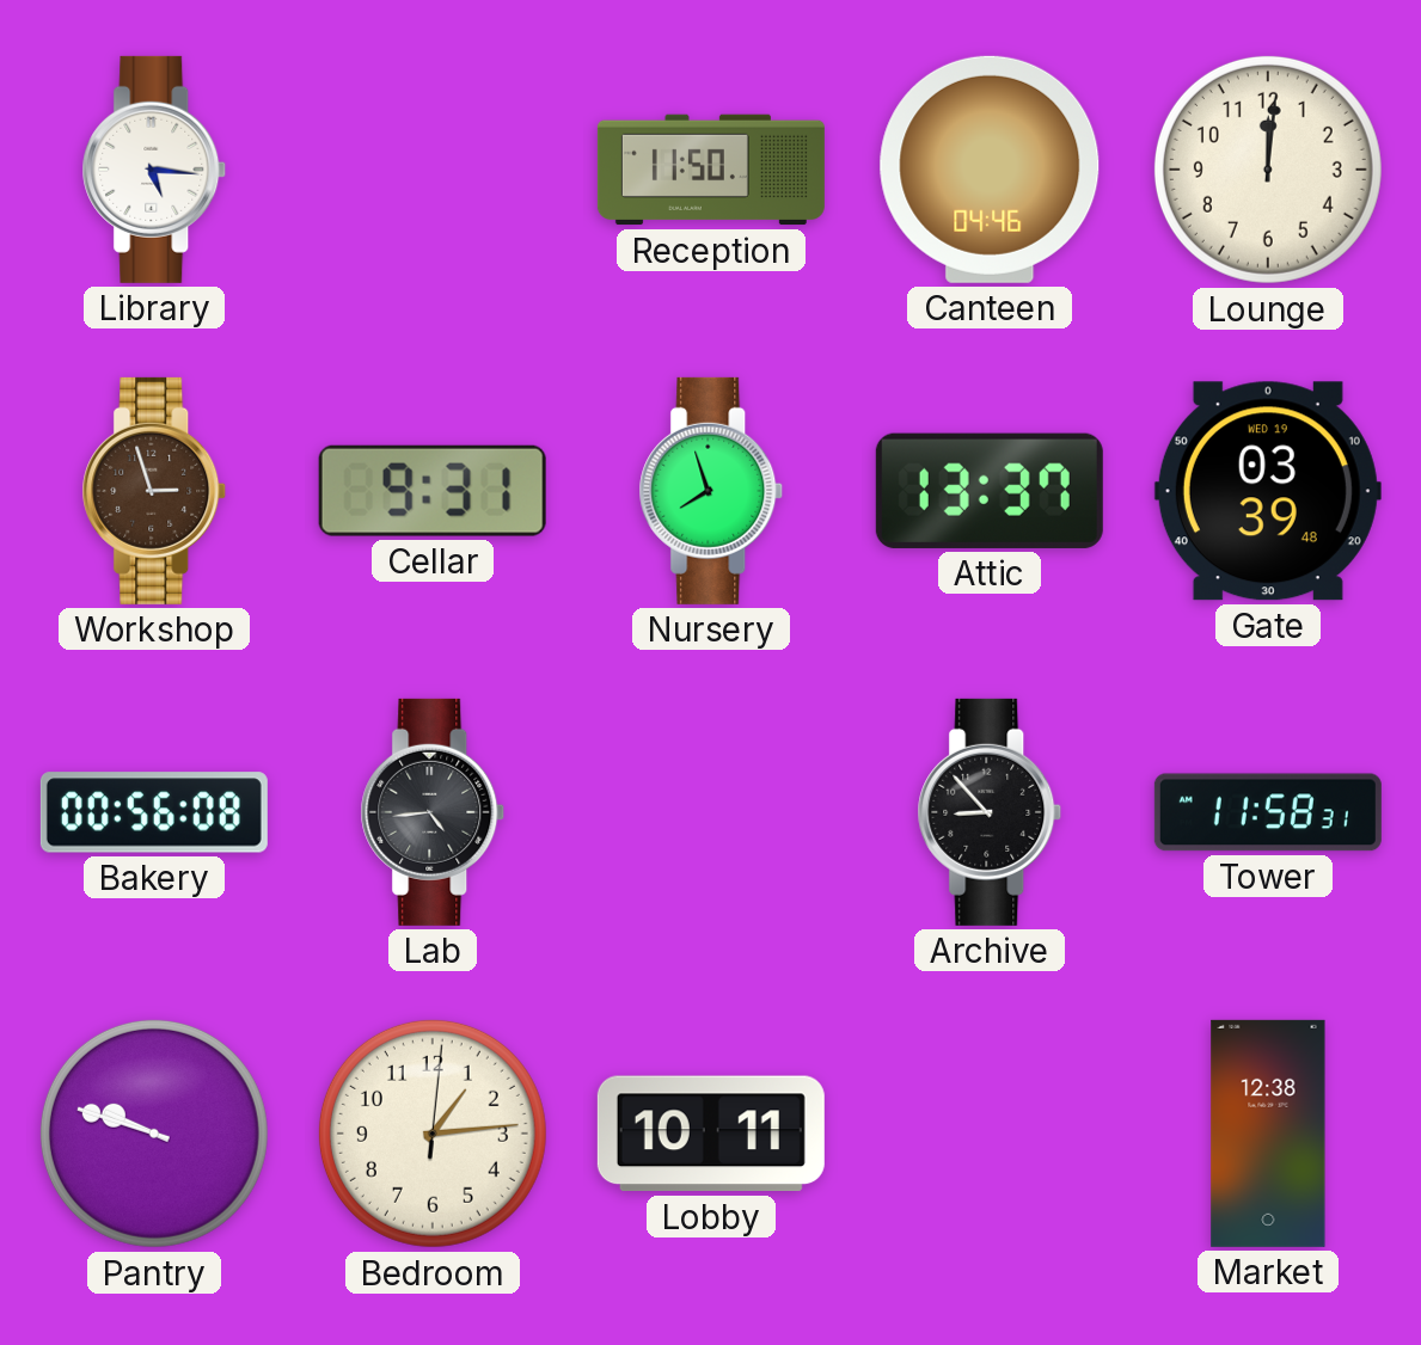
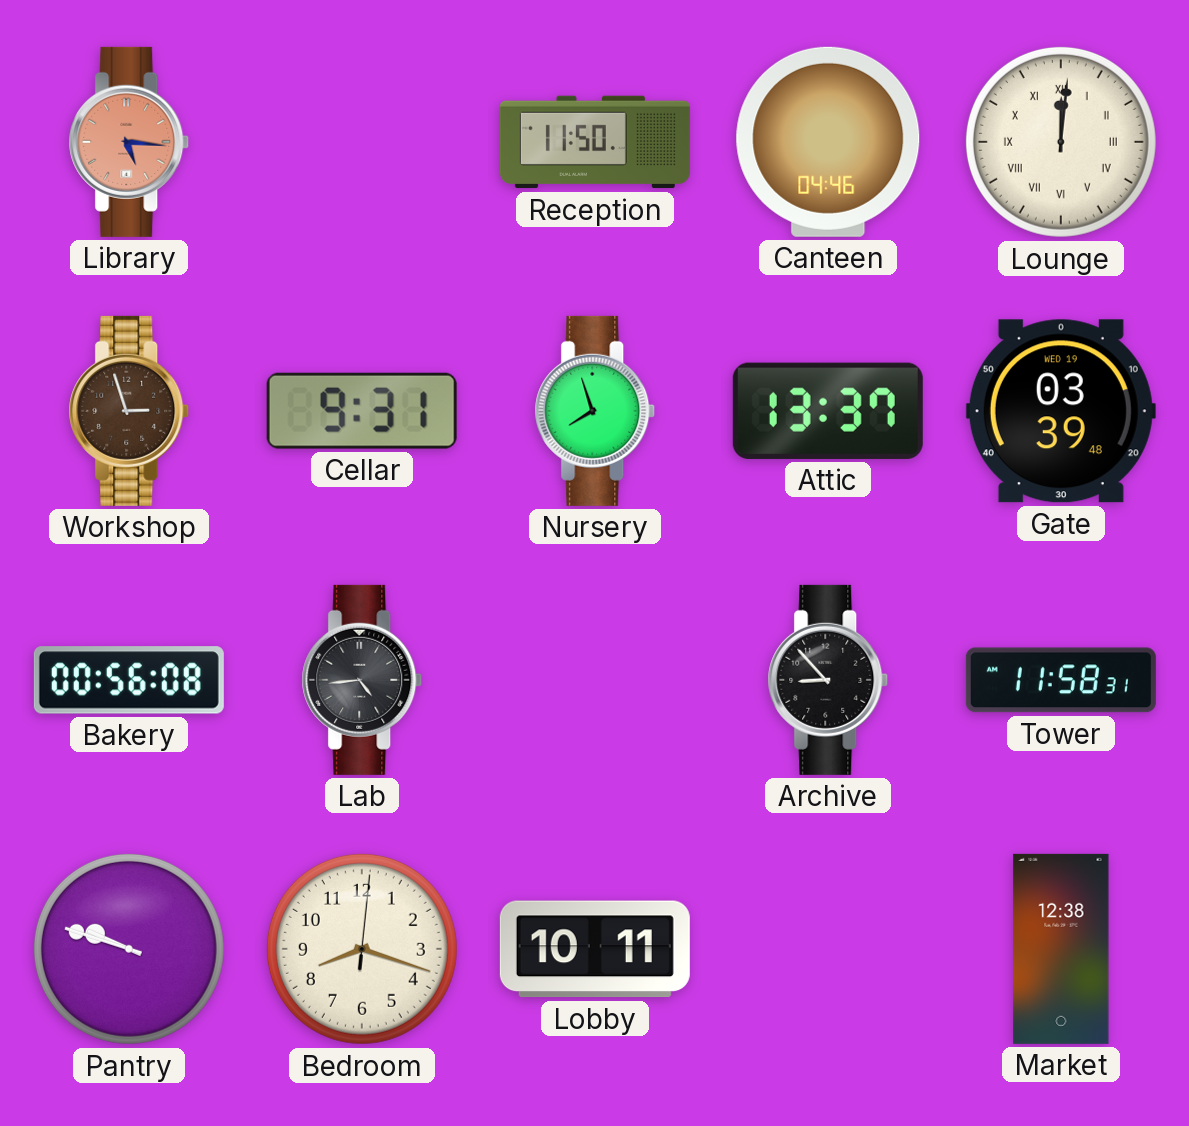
Library dial: white -> salmon (129, 142)
Lounge numerals: Arabic -> Roman (1061, 142)
Bedroom: 1:14 -> 8:18 (362, 949)
